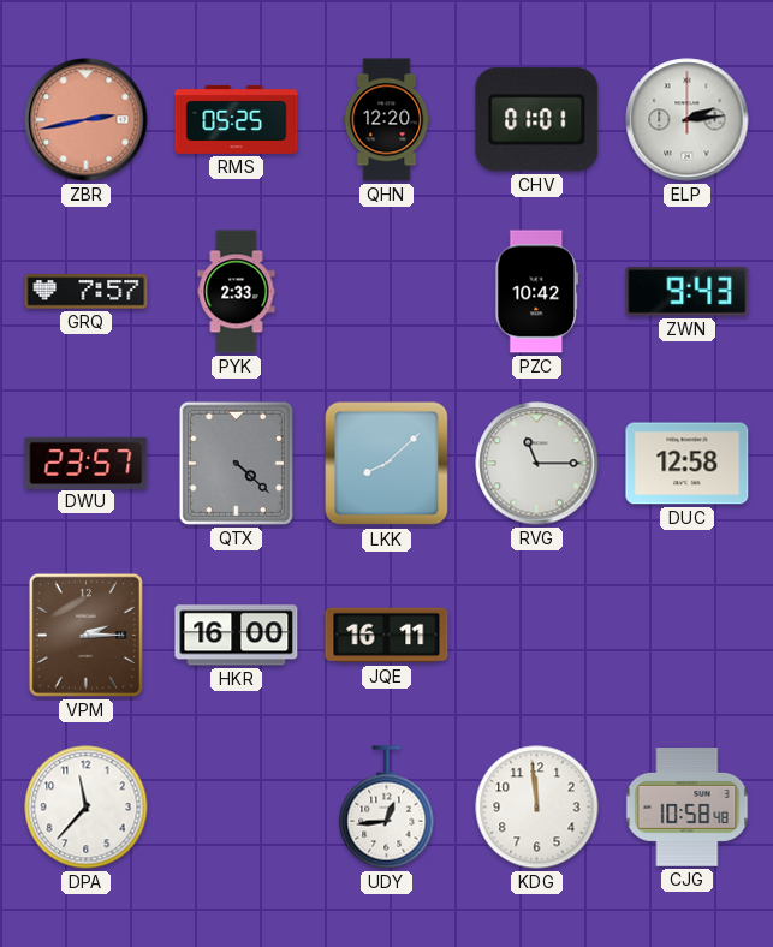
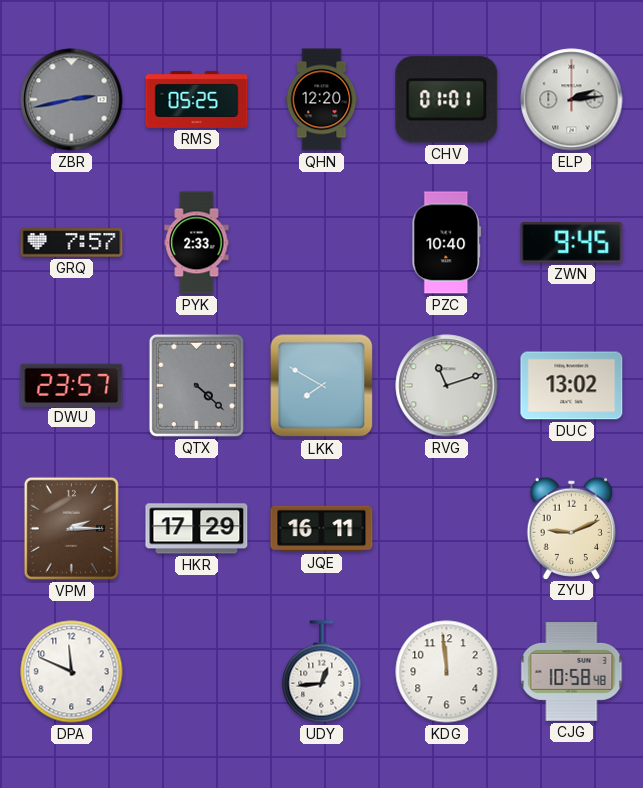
ZBR dial: salmon -> grey (72, 100)
PZC: 10:42 -> 10:40 (447, 243)
ZWN: 9:43 -> 9:45 (572, 243)
LKK: 8:08 -> 7:50 (322, 386)
RVG: 11:15 -> 11:12 (447, 386)
DUC: 12:58 -> 13:02 (572, 386)
HKR: 16:00 -> 17:29 (197, 529)
ZYU: none -> 9:11 (571, 528)
DPA: 11:37 -> 11:49 (72, 672)
